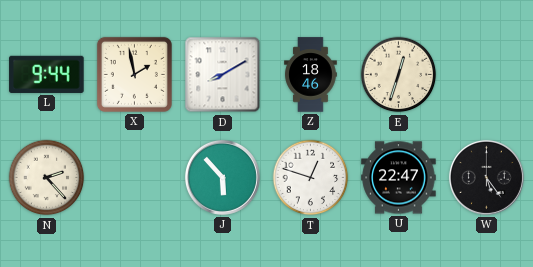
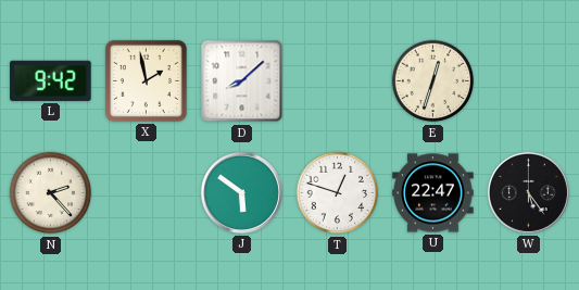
L: 9:44 -> 9:42 (51, 80)
D: 8:10 -> 8:08 (242, 81)
Z: 18:46 -> none (311, 75)
J: 5:53 -> 5:51 (241, 192)
